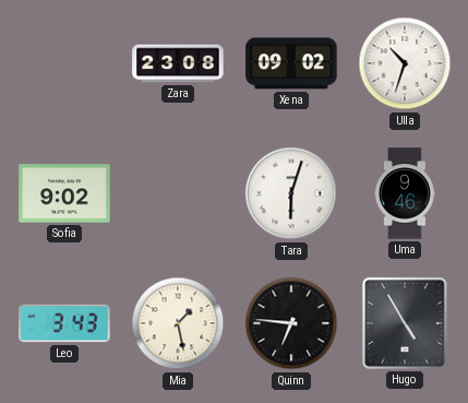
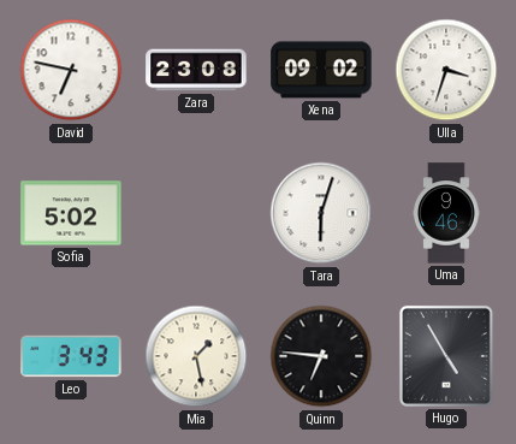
David: none -> 6:47 (71, 70)
Ulla: 10:33 -> 3:33 (446, 70)
Sofia: 9:02 -> 5:02 (71, 213)
